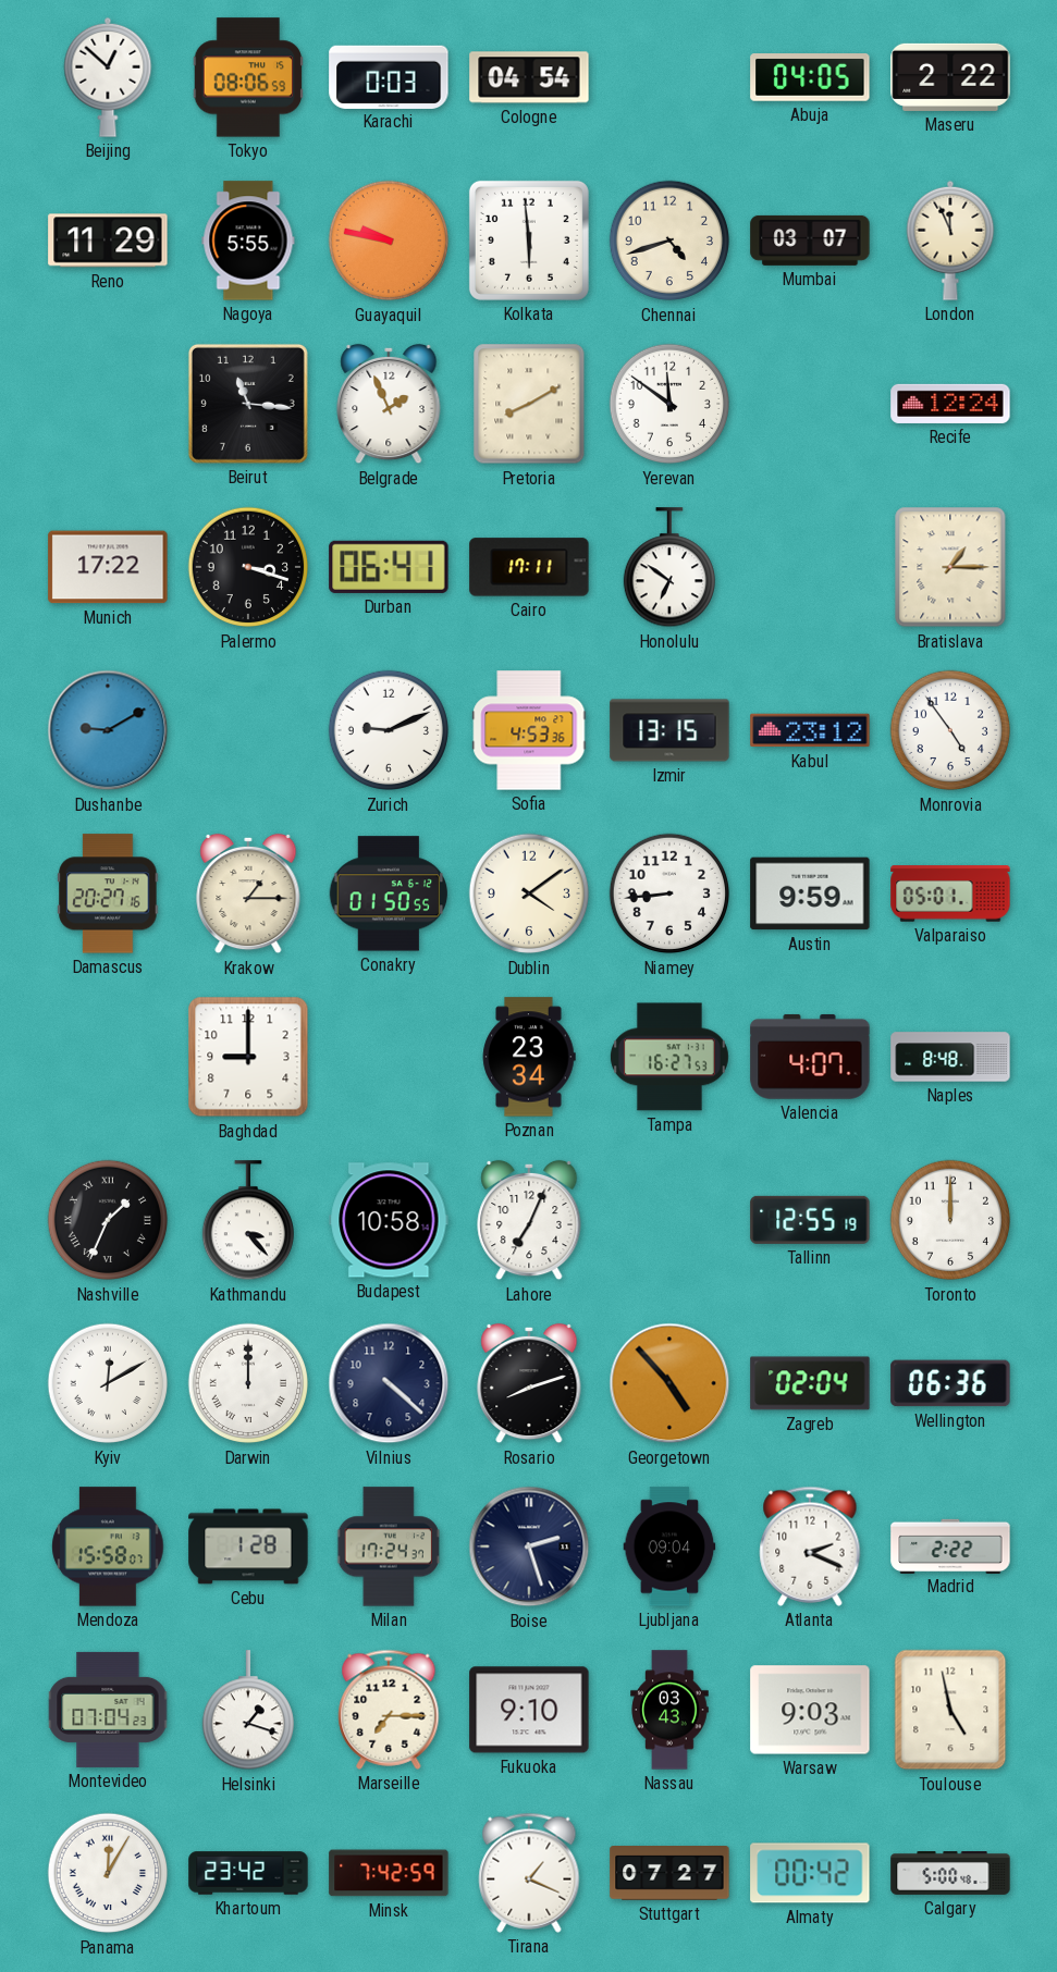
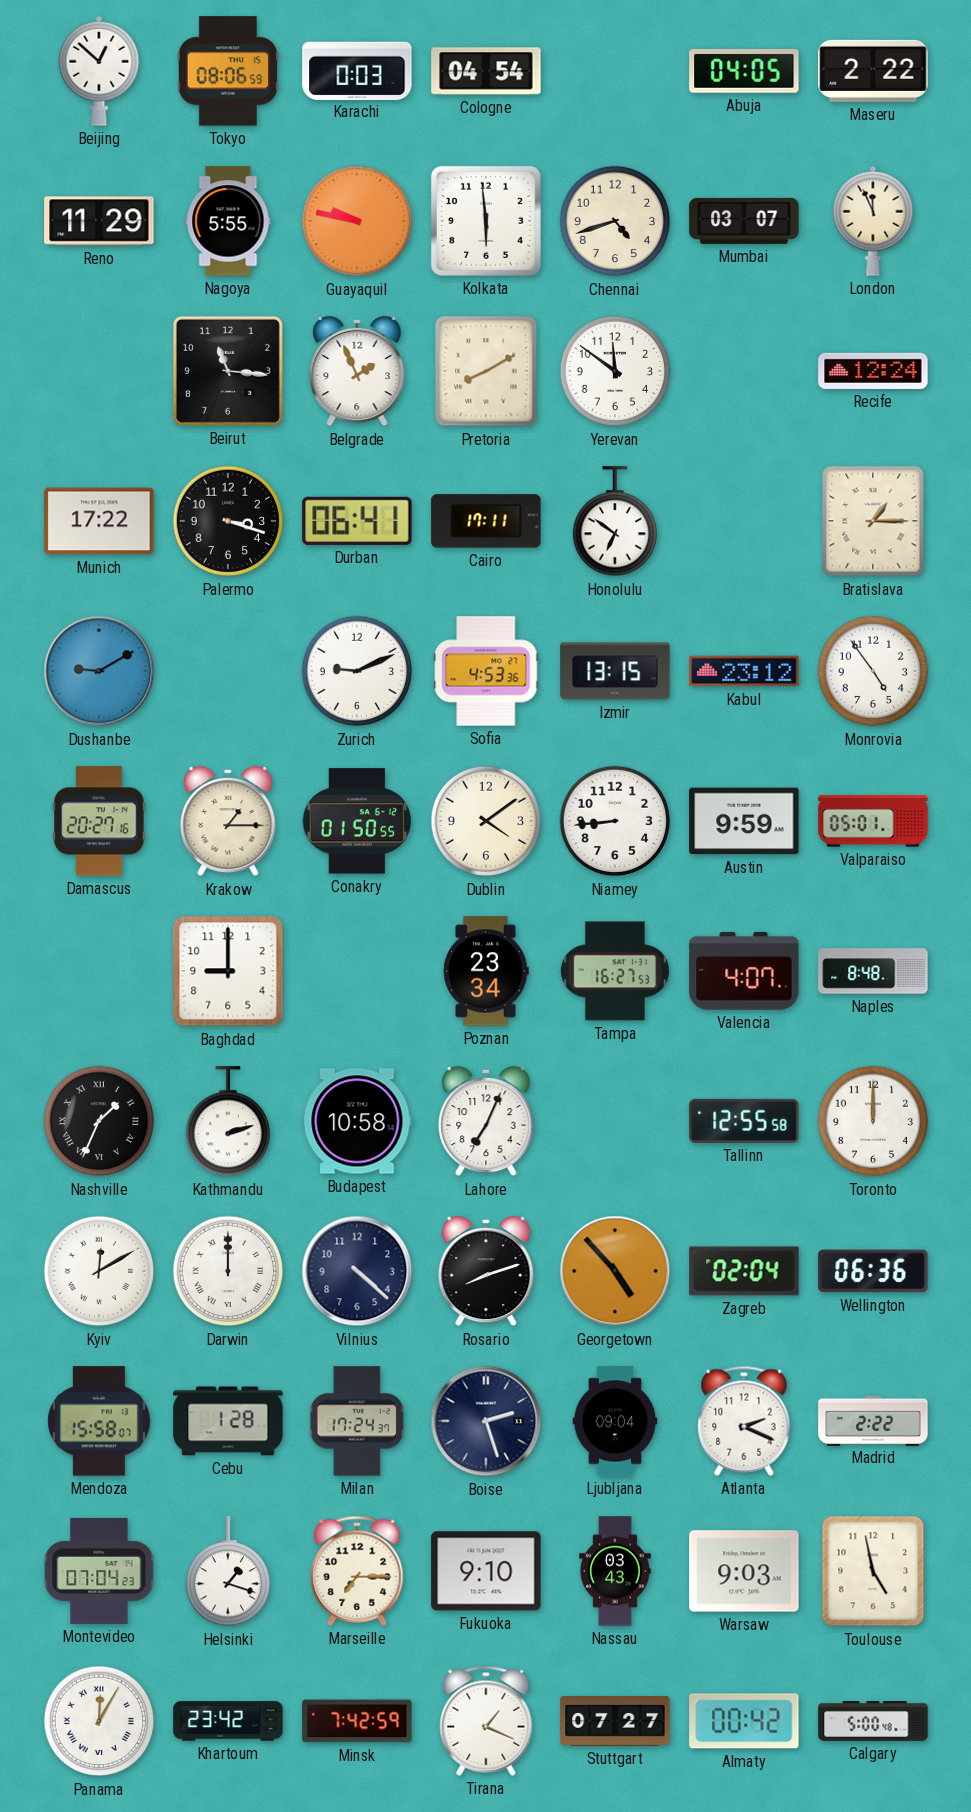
Kathmandu: 3:23 -> 2:12 (227, 1122)
Tallinn: 12:55:19 -> 12:55:58 (744, 1121)
